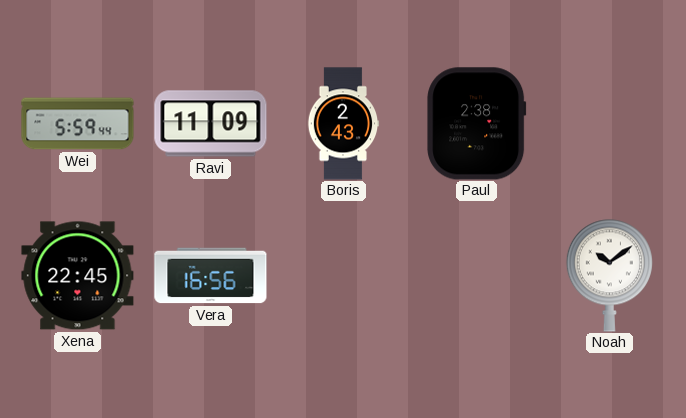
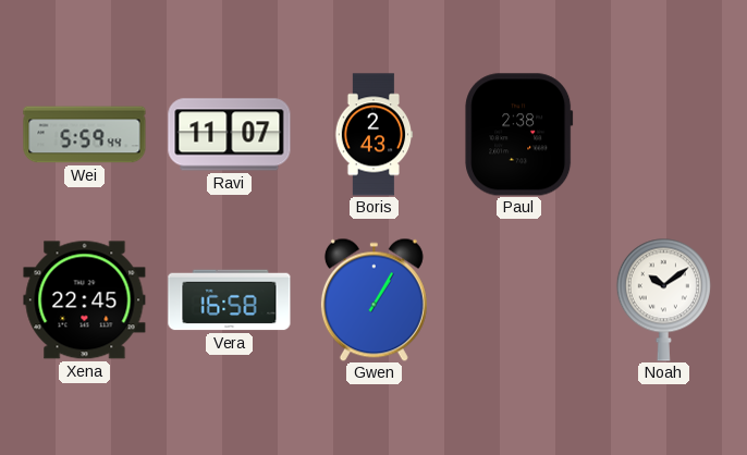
Ravi: 11:09 -> 11:07 (230, 135)
Vera: 16:56 -> 16:58 (230, 300)
Gwen: none -> 1:05 (373, 299)
